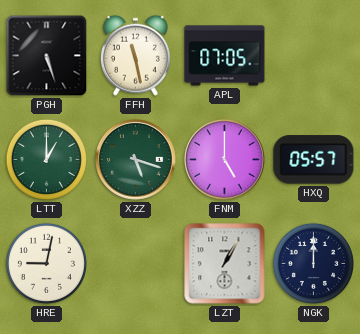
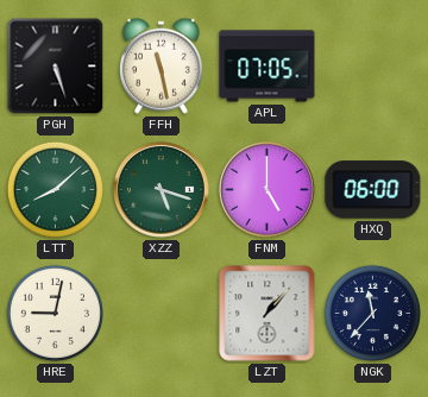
LTT: 1:00 -> 8:08 (55, 189)
HXQ: 05:57 -> 06:00 (373, 190)
LZT: 1:05 -> 1:07 (267, 314)
NGK: 12:00 -> 11:37 (372, 313)
